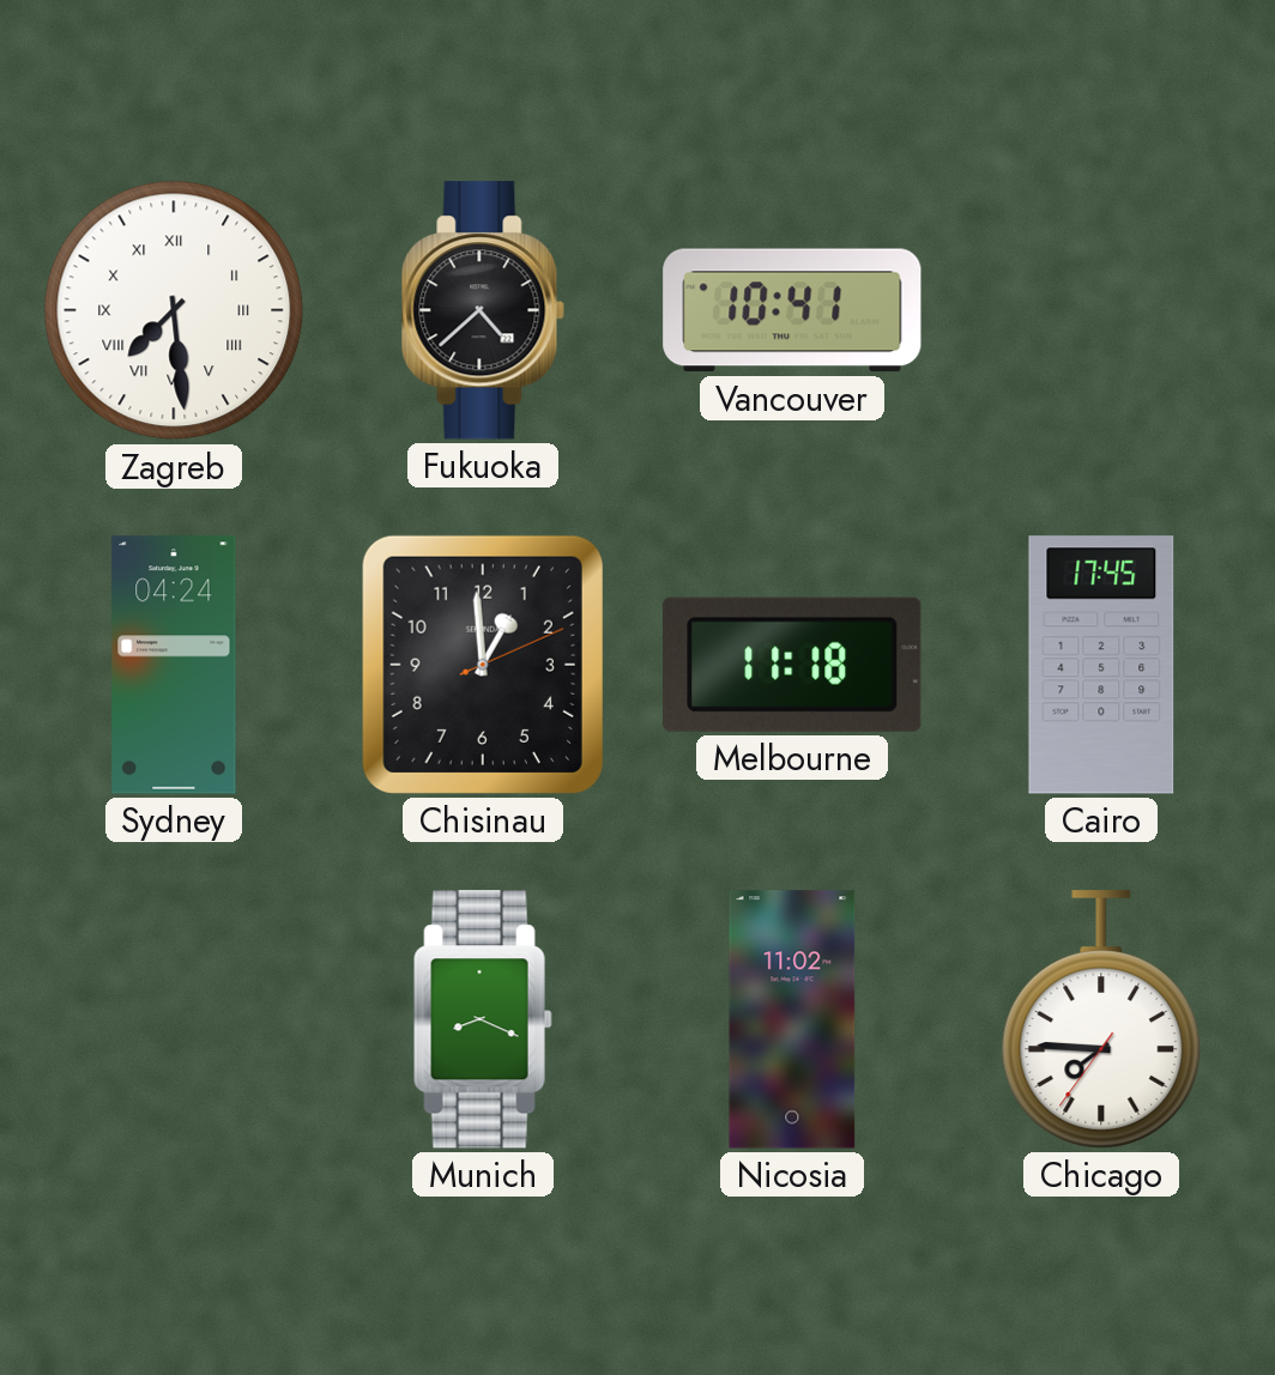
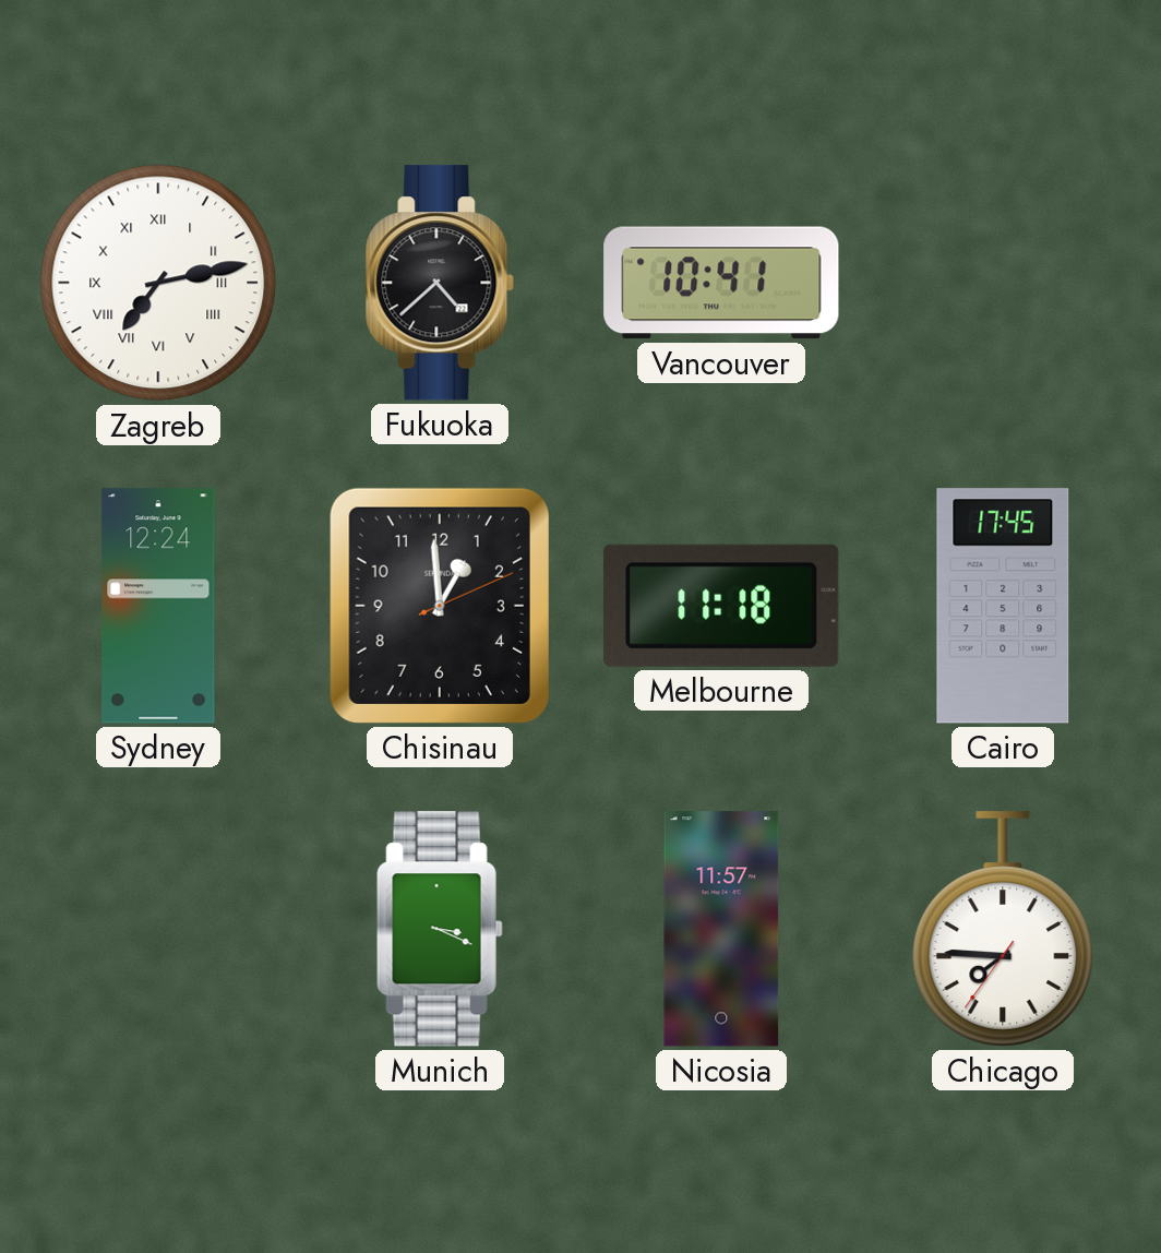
Zagreb: 7:29 -> 7:13 (158, 283)
Sydney: 04:24 -> 12:24 (158, 606)
Munich: 8:19 -> 3:19 (440, 929)
Nicosia: 11:02 -> 11:57 (721, 929)
